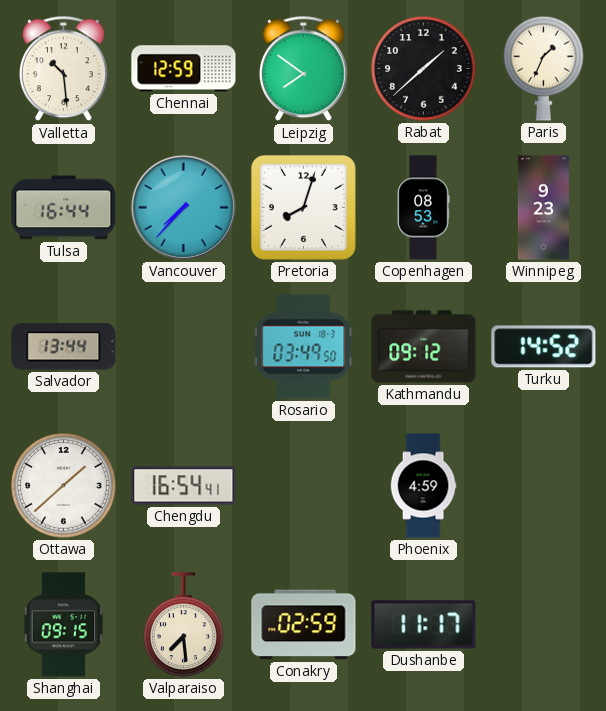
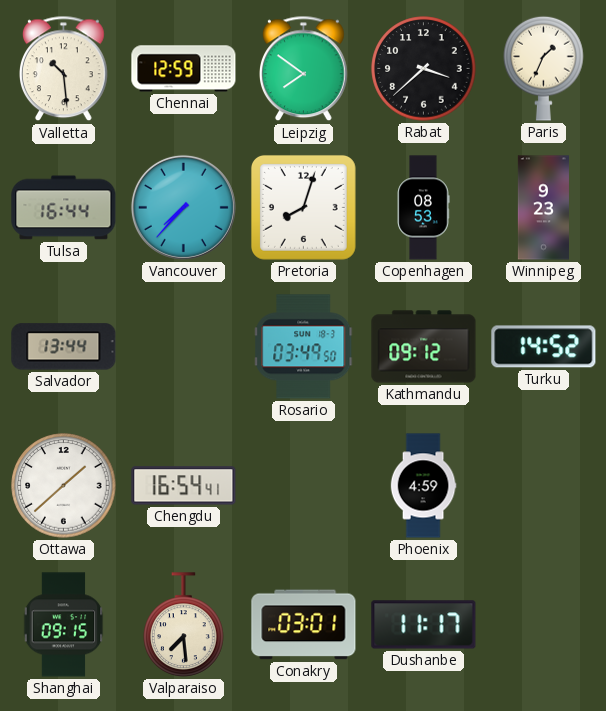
Rabat: 1:38 -> 3:38 (424, 69)
Conakry: 02:59 -> 03:01 (304, 625)
